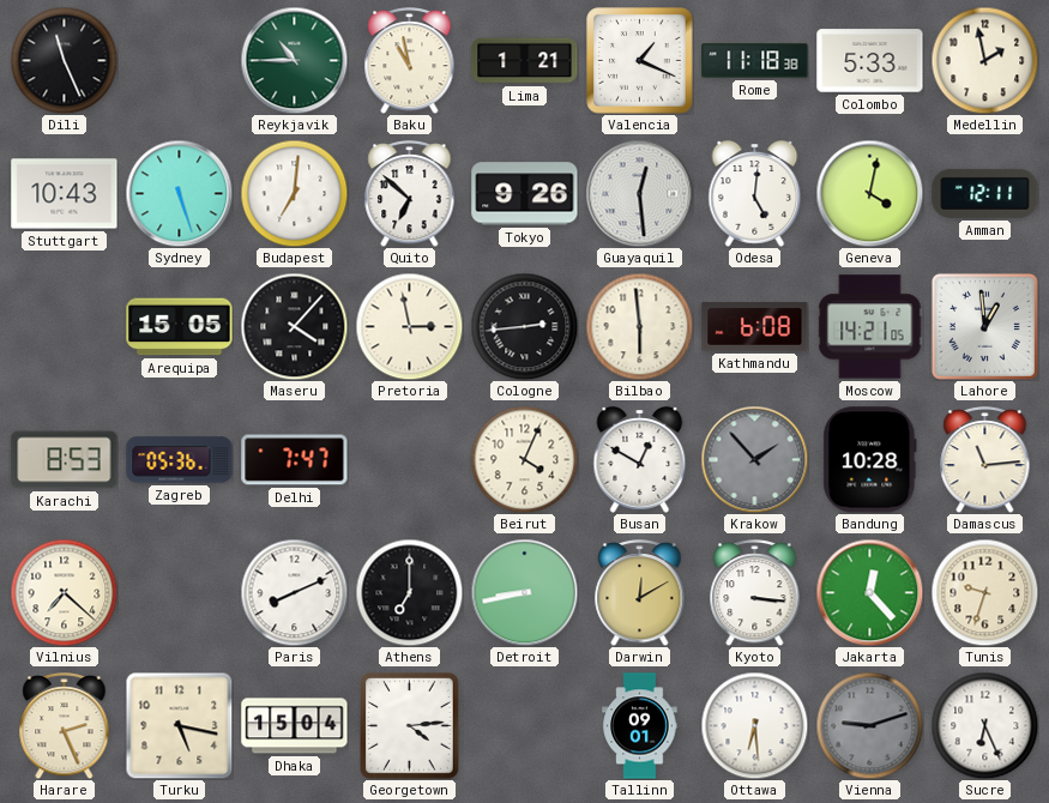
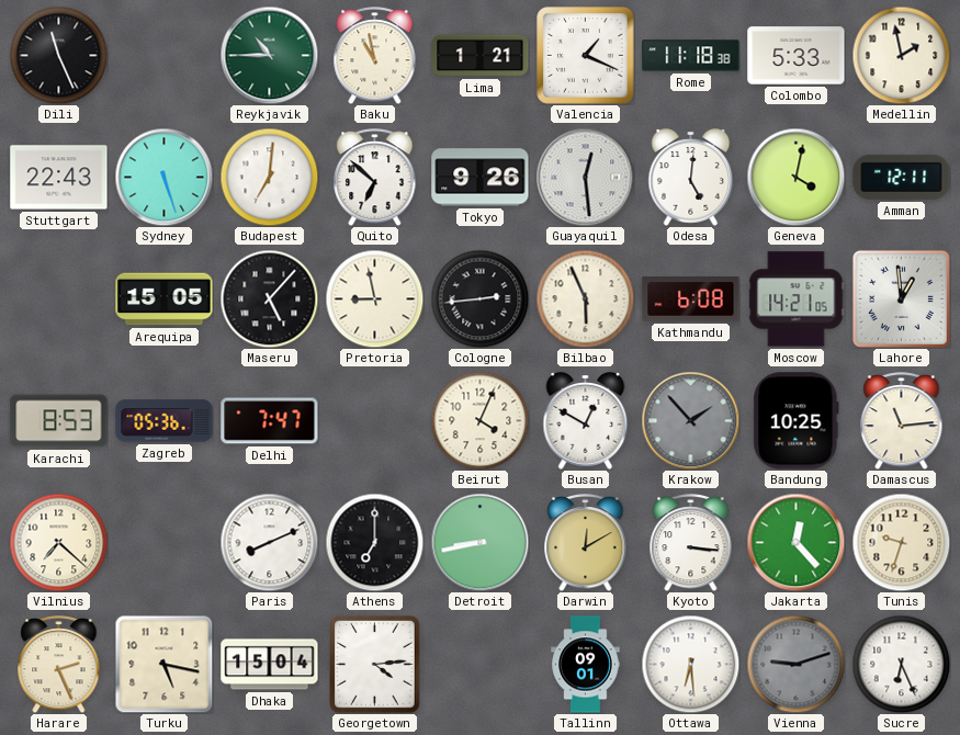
Stuttgart: 10:43 -> 22:43 (59, 178)
Maseru: 4:07 -> 5:07 (269, 298)
Pretoria: 2:58 -> 8:58 (374, 298)
Bilbao: 5:59 -> 5:56 (585, 298)
Bandung: 10:28 -> 10:25 (797, 421)
